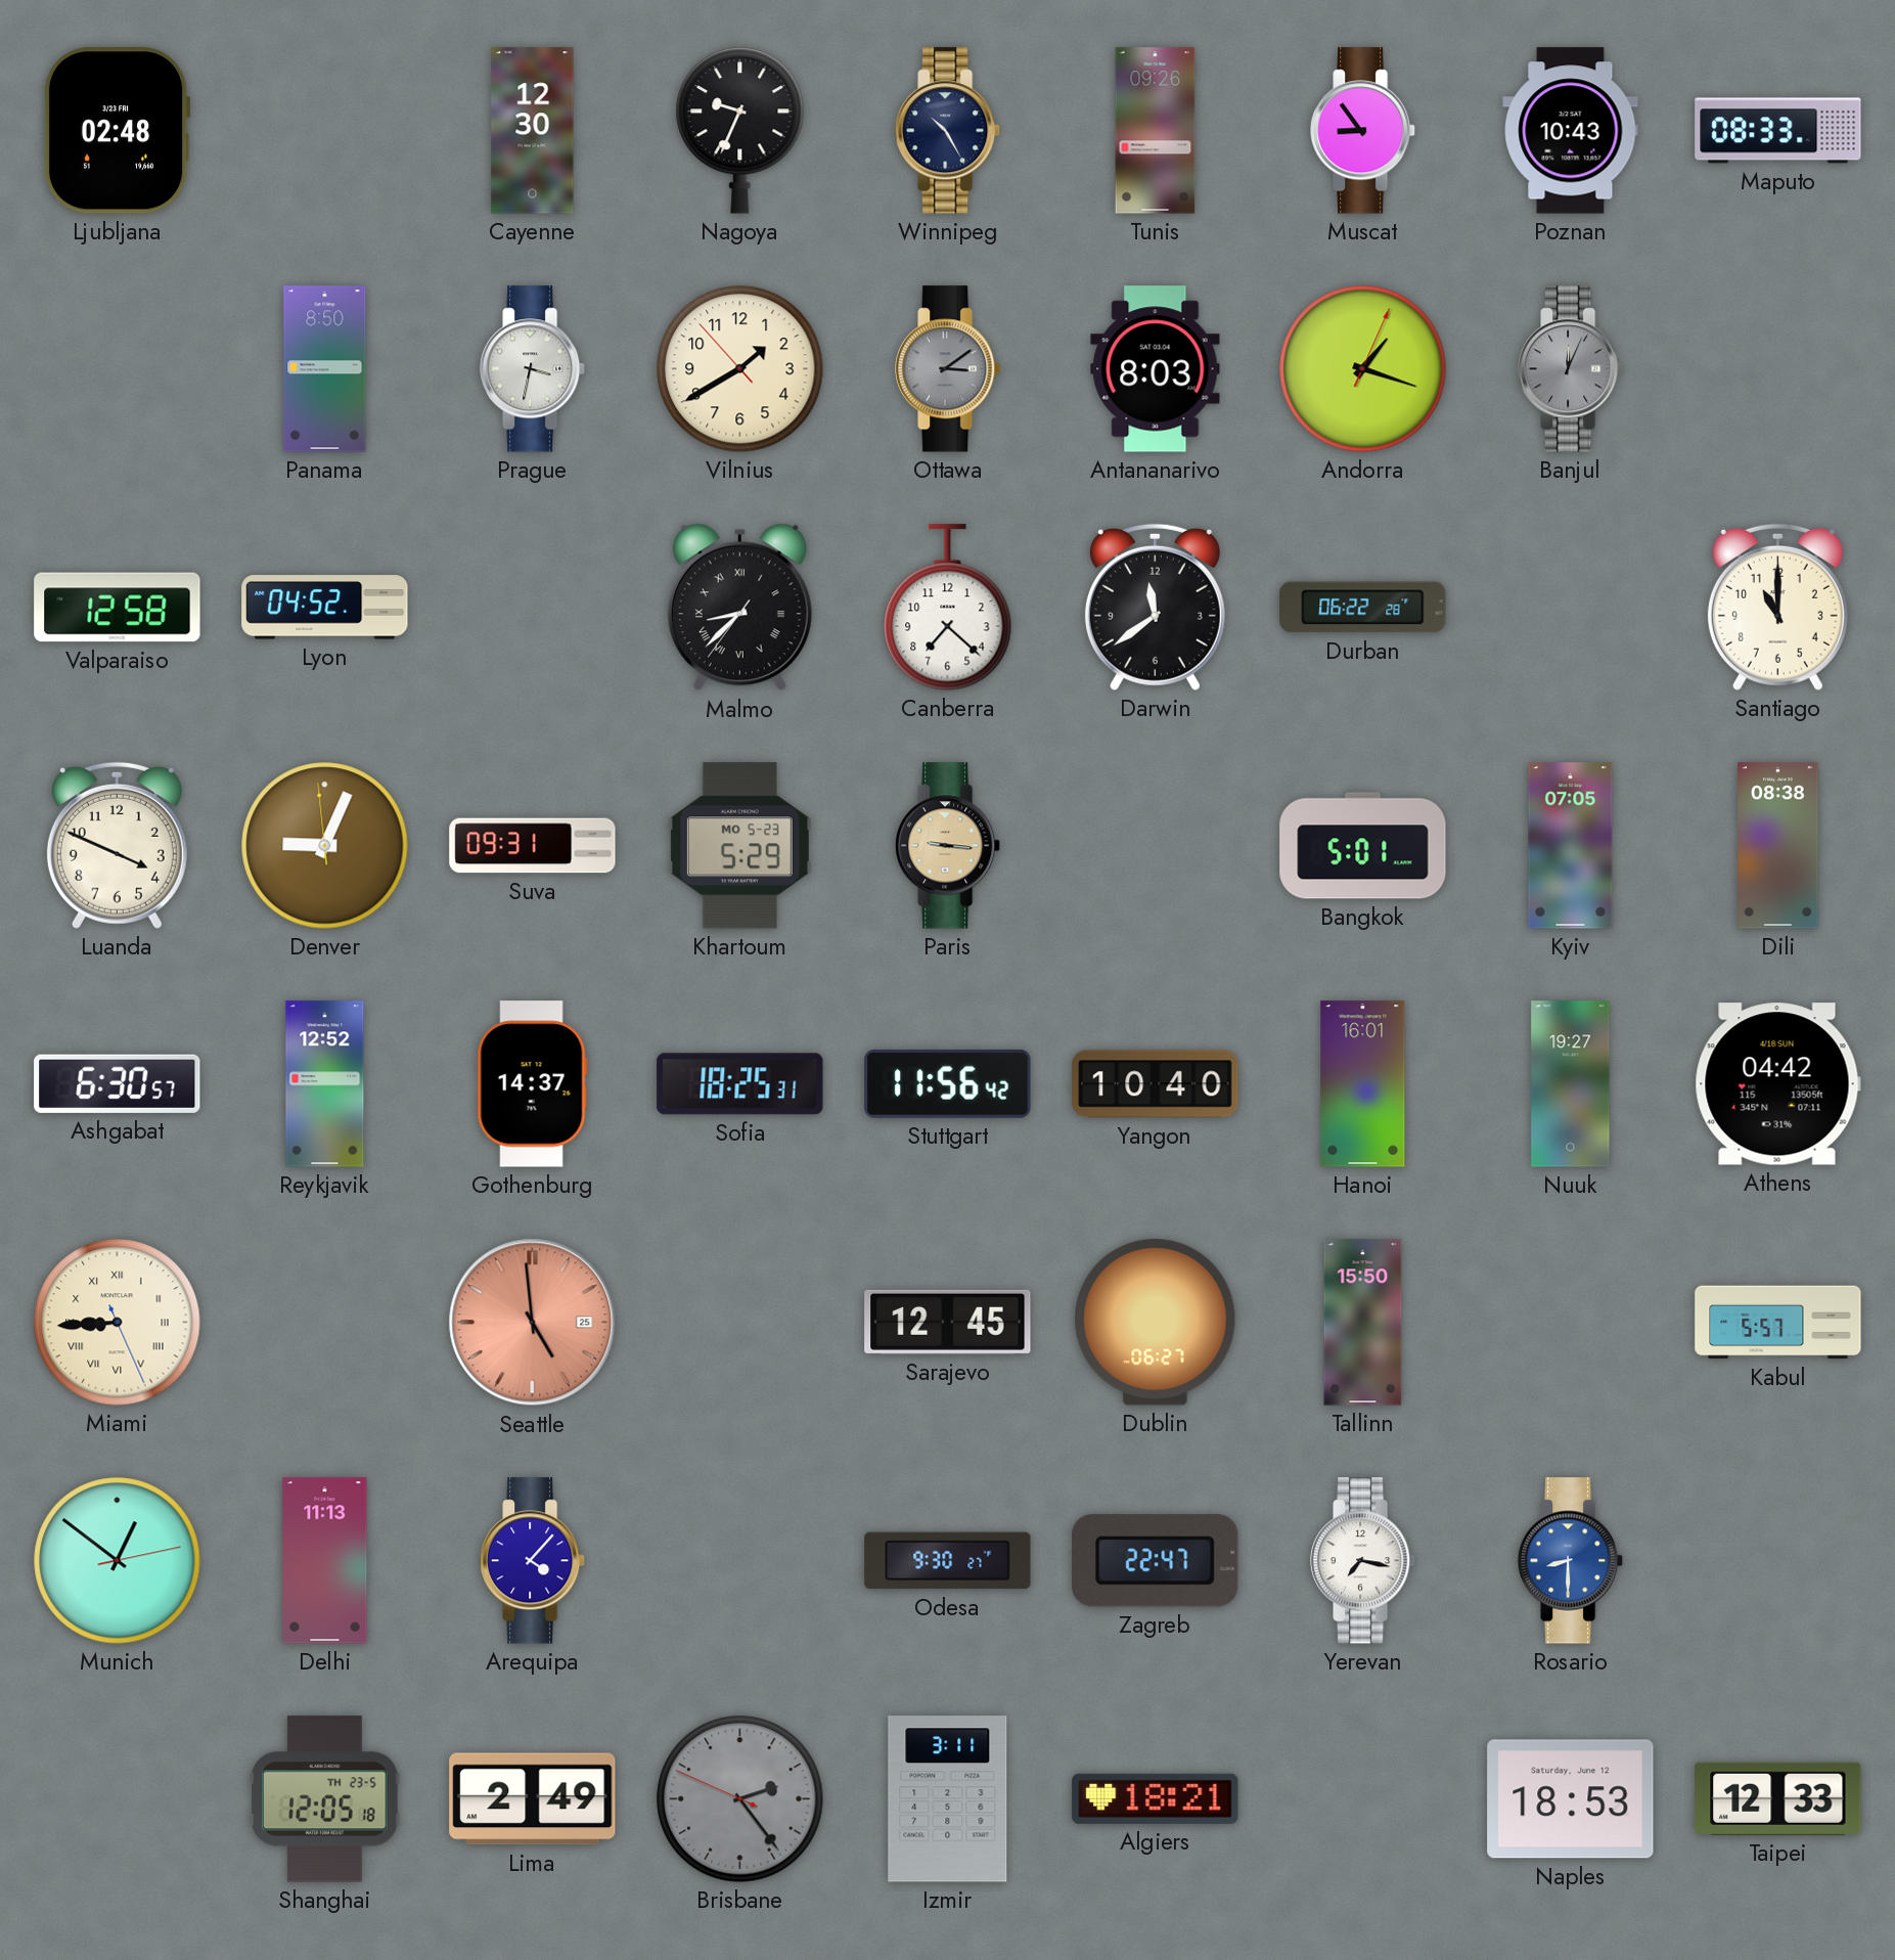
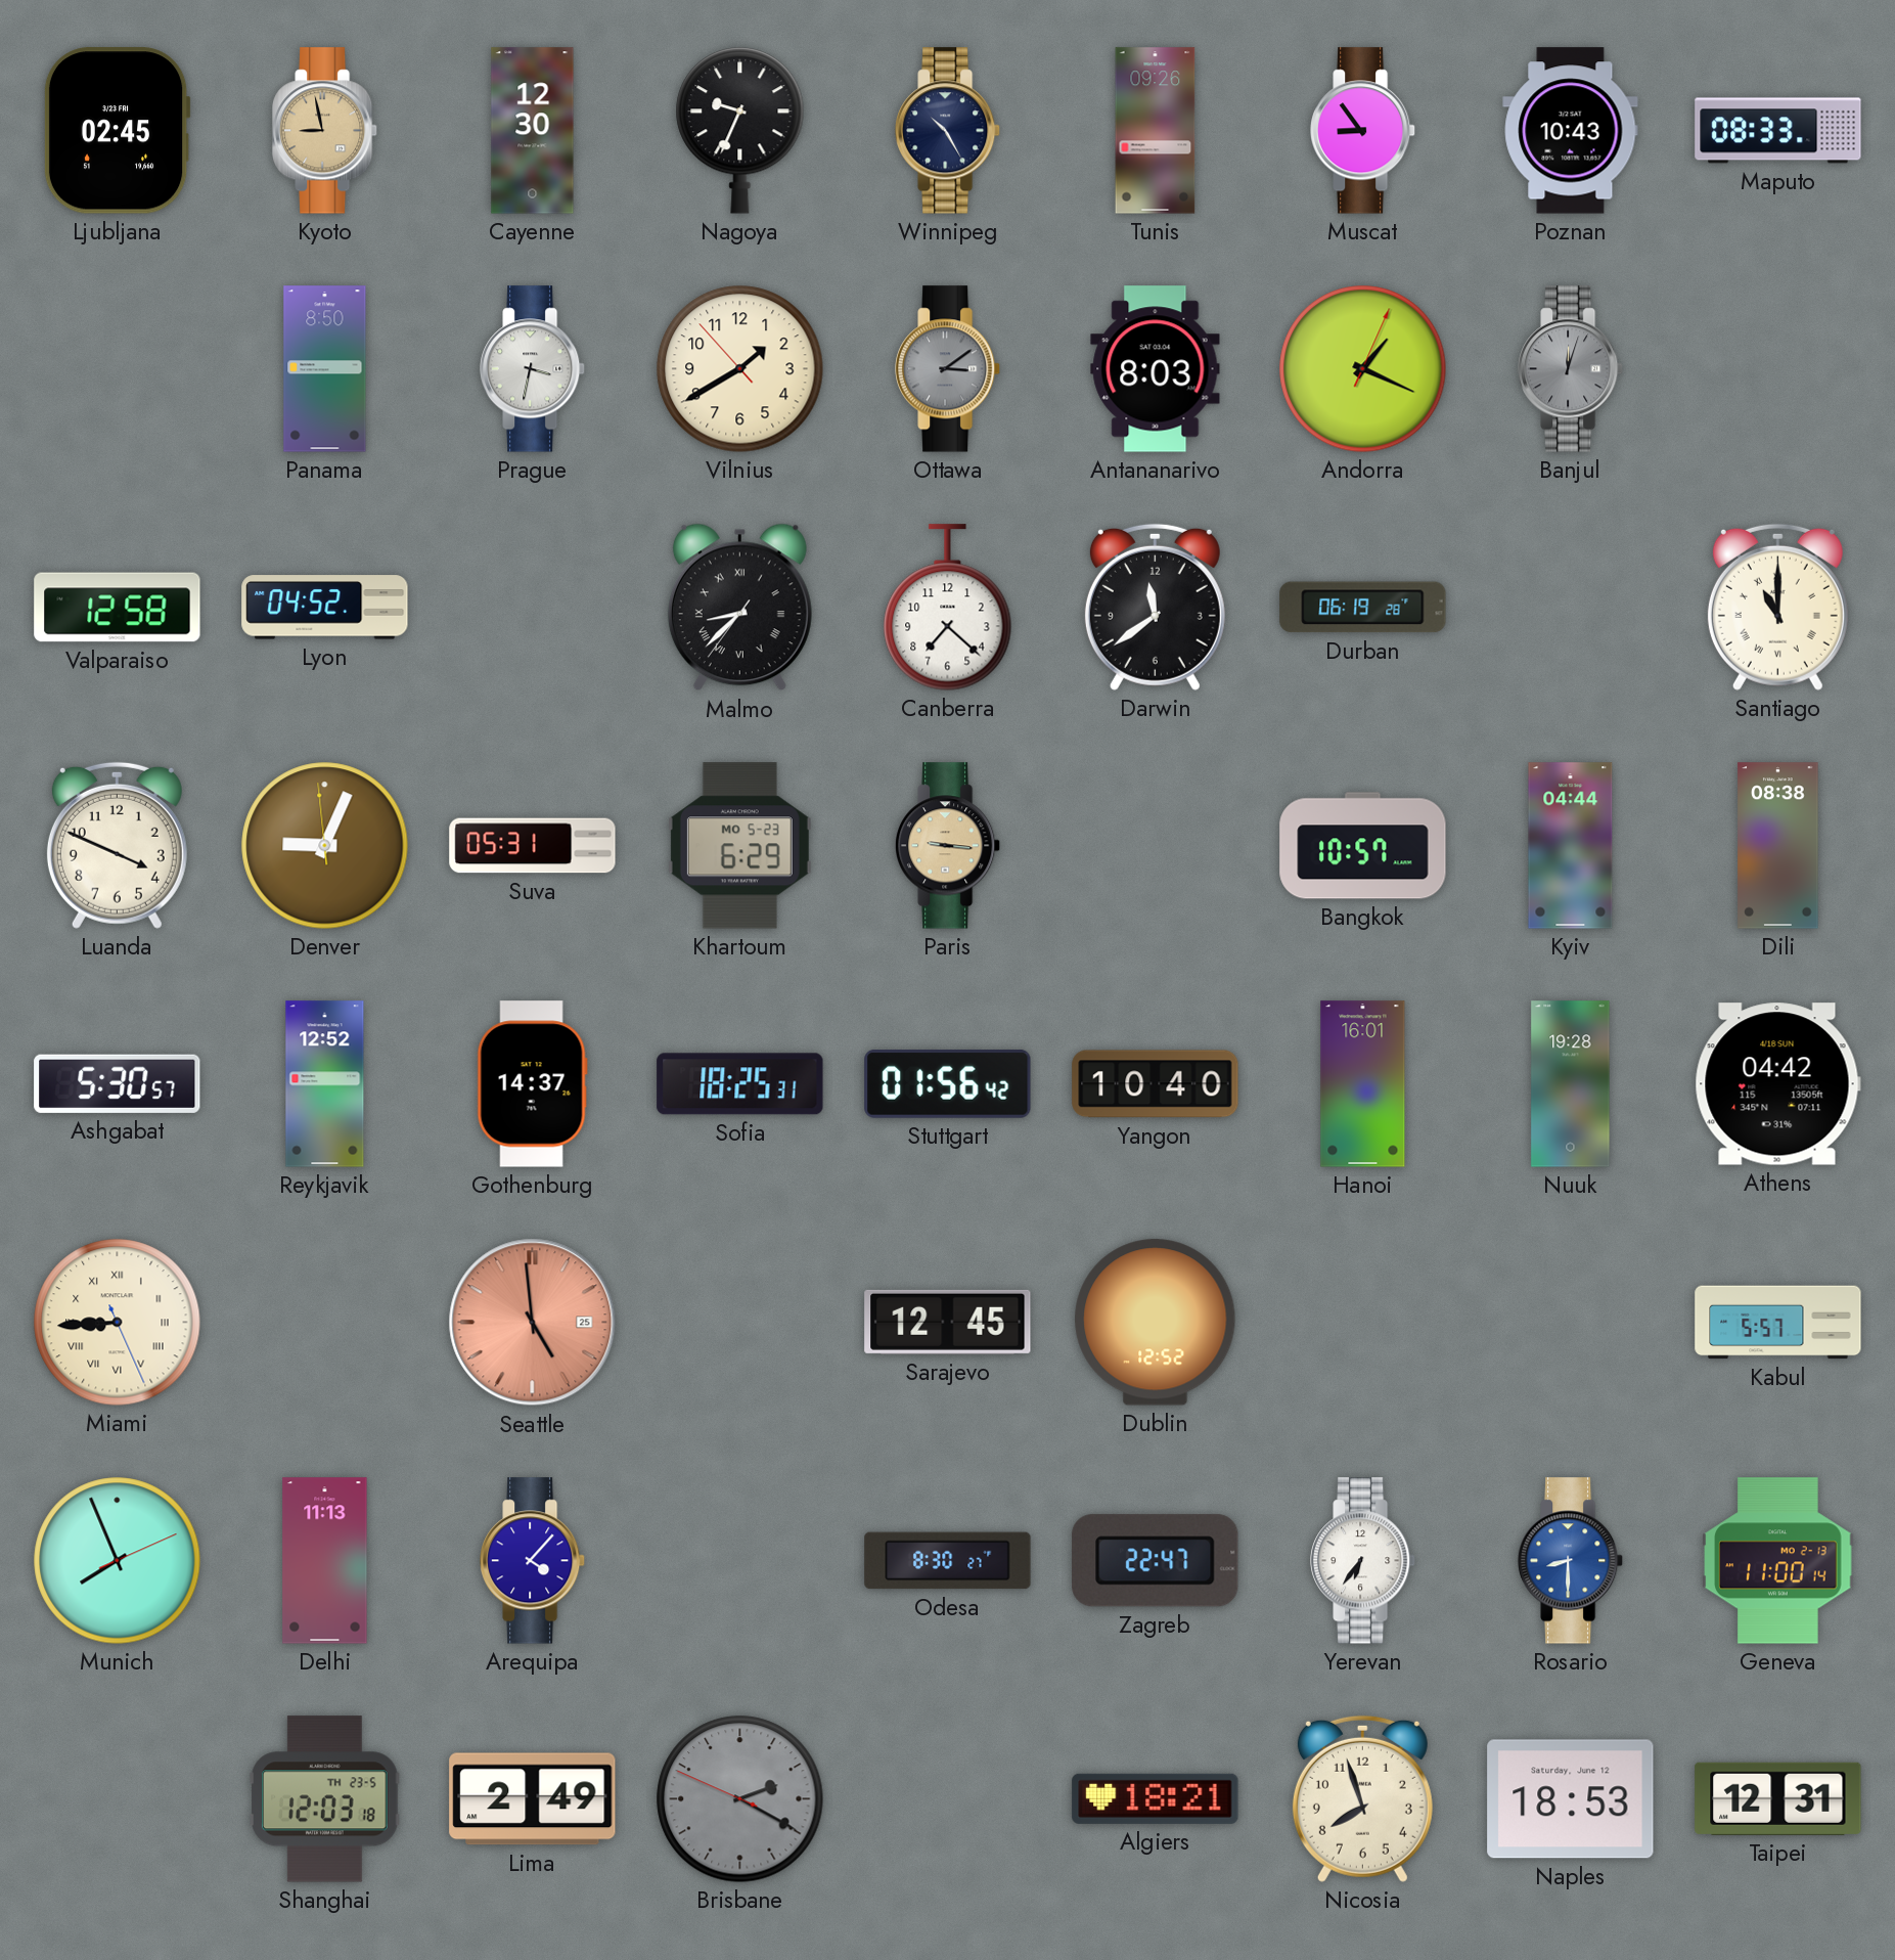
Ljubljana: 02:48 -> 02:45 (117, 131)
Kyoto: none -> 8:58 (326, 131)
Andorra: 1:18 -> 1:19 (1363, 369)
Banjul: 12:04 -> 12:03 (1572, 369)
Durban: 06:22 -> 06:19 (1363, 608)
Santiago numerals: Arabic -> Roman (1777, 607)
Suva: 09:31 -> 05:31 (533, 846)
Khartoum: 5:29 -> 6:29 (739, 846)
Bangkok: 5:01 -> 10:57 (1363, 846)
Kyiv: 07:05 -> 04:44 (1571, 846)
Ashgabat: 6:30 -> 5:30 (118, 1083)
Stuttgart: 11:56 -> 01:56 (948, 1084)
Nuuk: 19:27 -> 19:28 (1571, 1084)
Dublin: 06:27 -> 12:52 (1156, 1323)
Tallinn: 15:50 -> none (1363, 1323)
Munich: 12:51 -> 7:56 (118, 1561)
Odesa: 9:30 -> 8:30 (948, 1561)
Yerevan: 7:17 -> 6:36 (1364, 1561)
Geneva: none -> 11:00 (1778, 1561)
Shanghai: 12:05 -> 12:03 (325, 1799)
Brisbane: 2:23 -> 2:19 (740, 1799)
Izmir: 3:11 -> none (948, 1799)
Nicosia: none -> 7:57 (1362, 1798)
Taipei: 12:33 -> 12:31 (1778, 1798)
